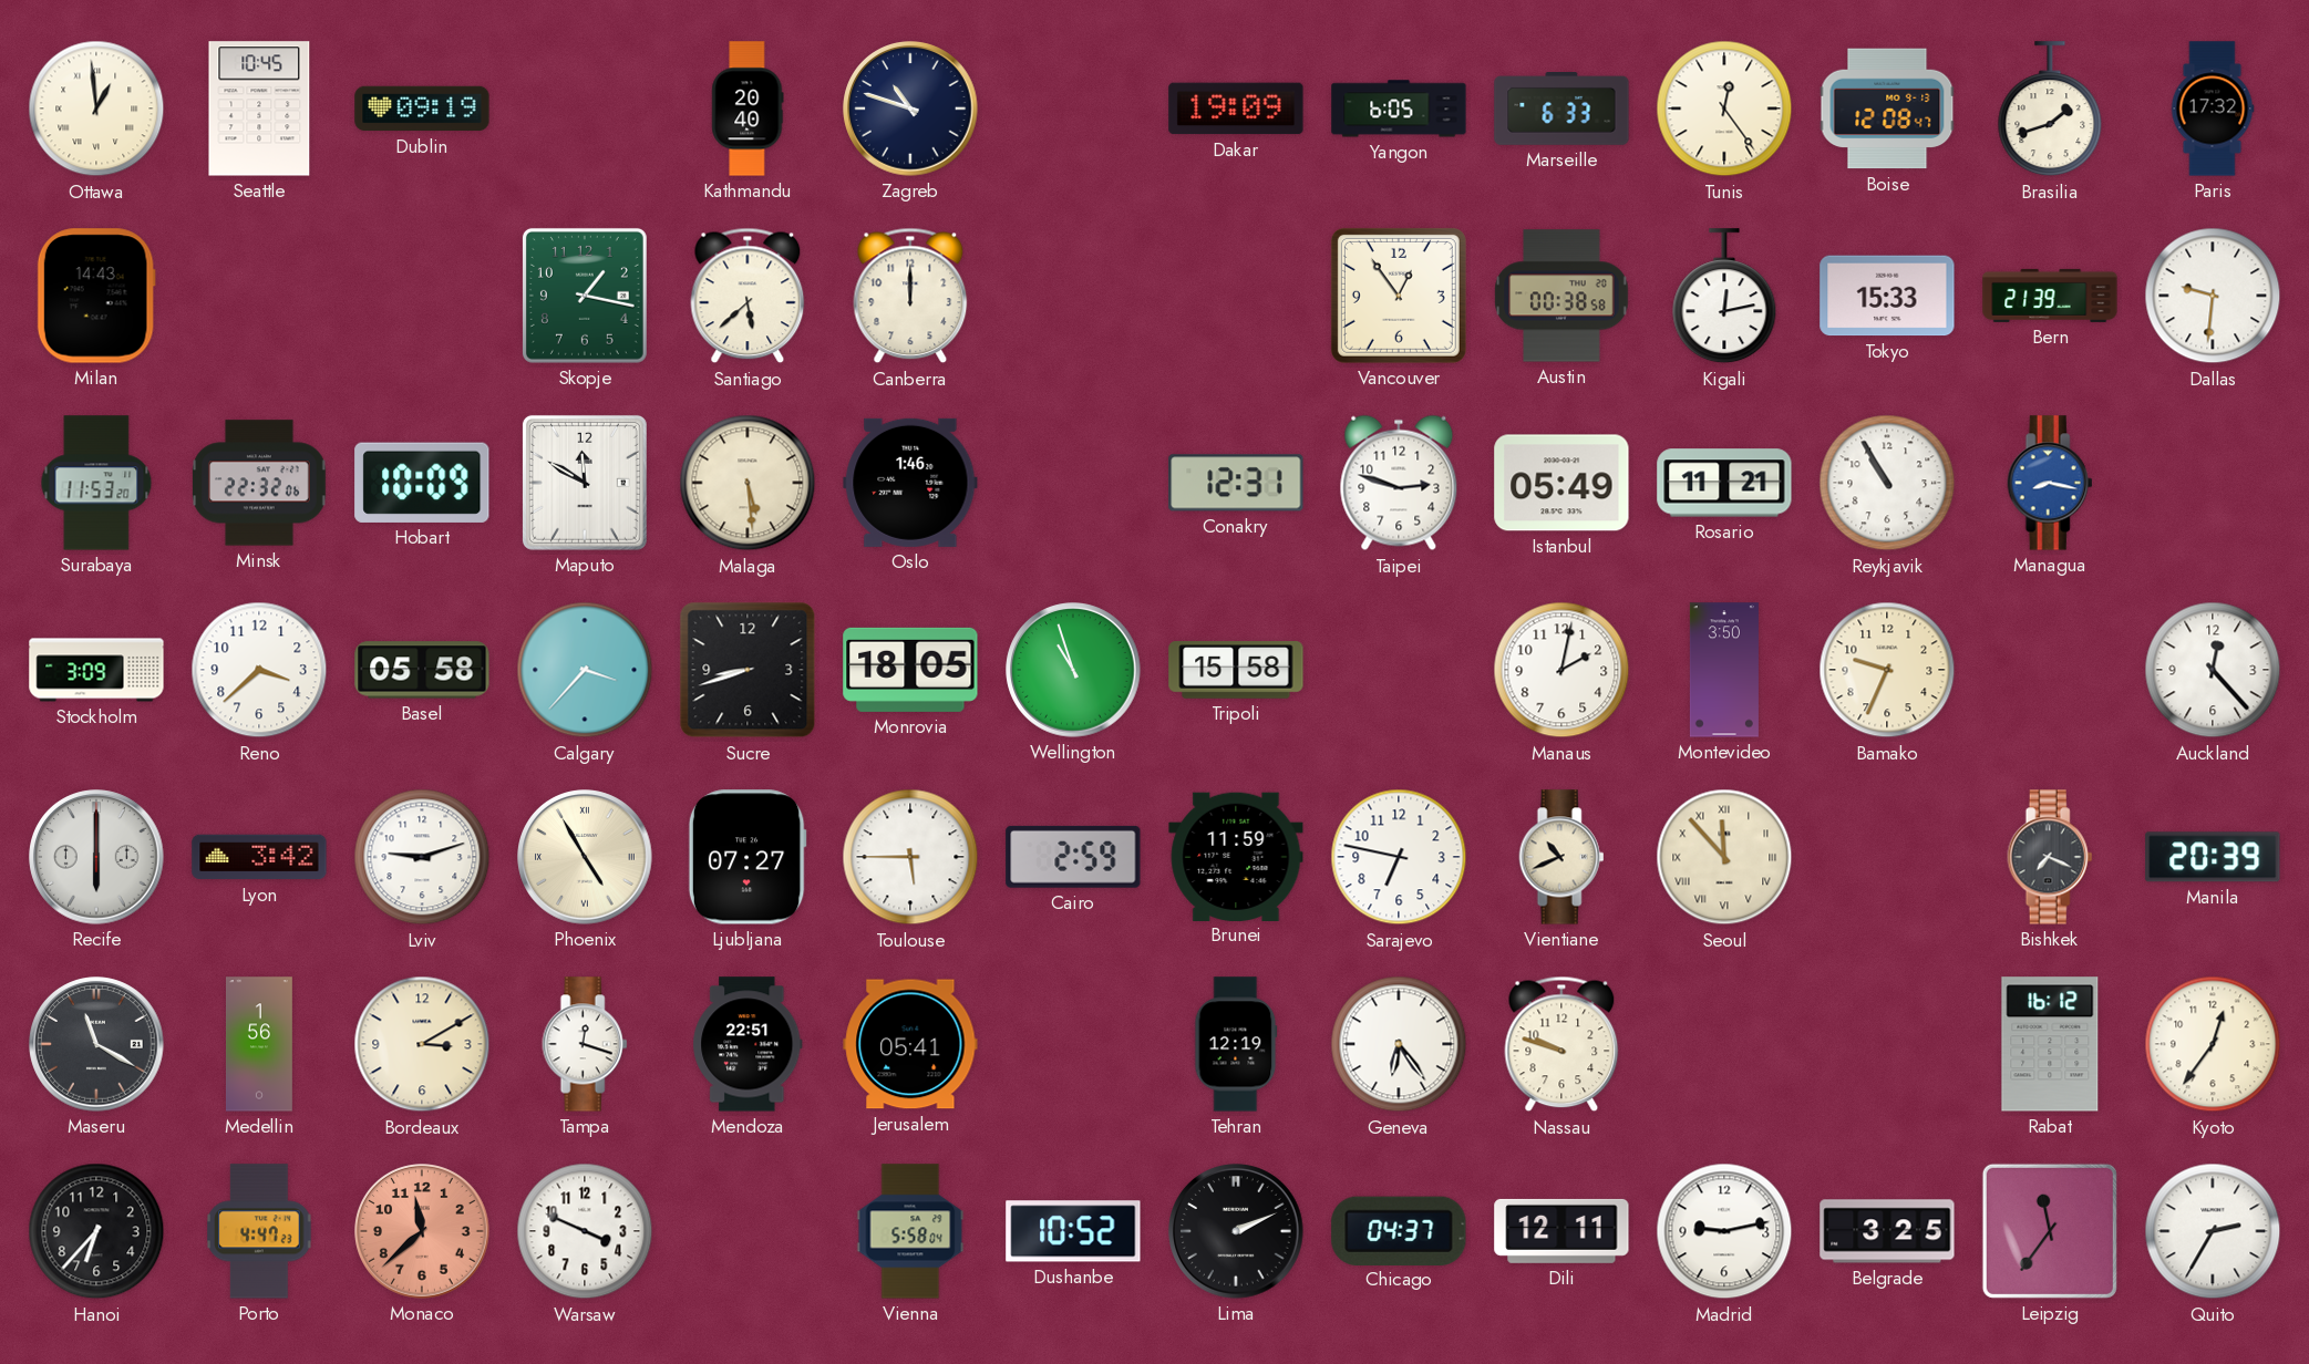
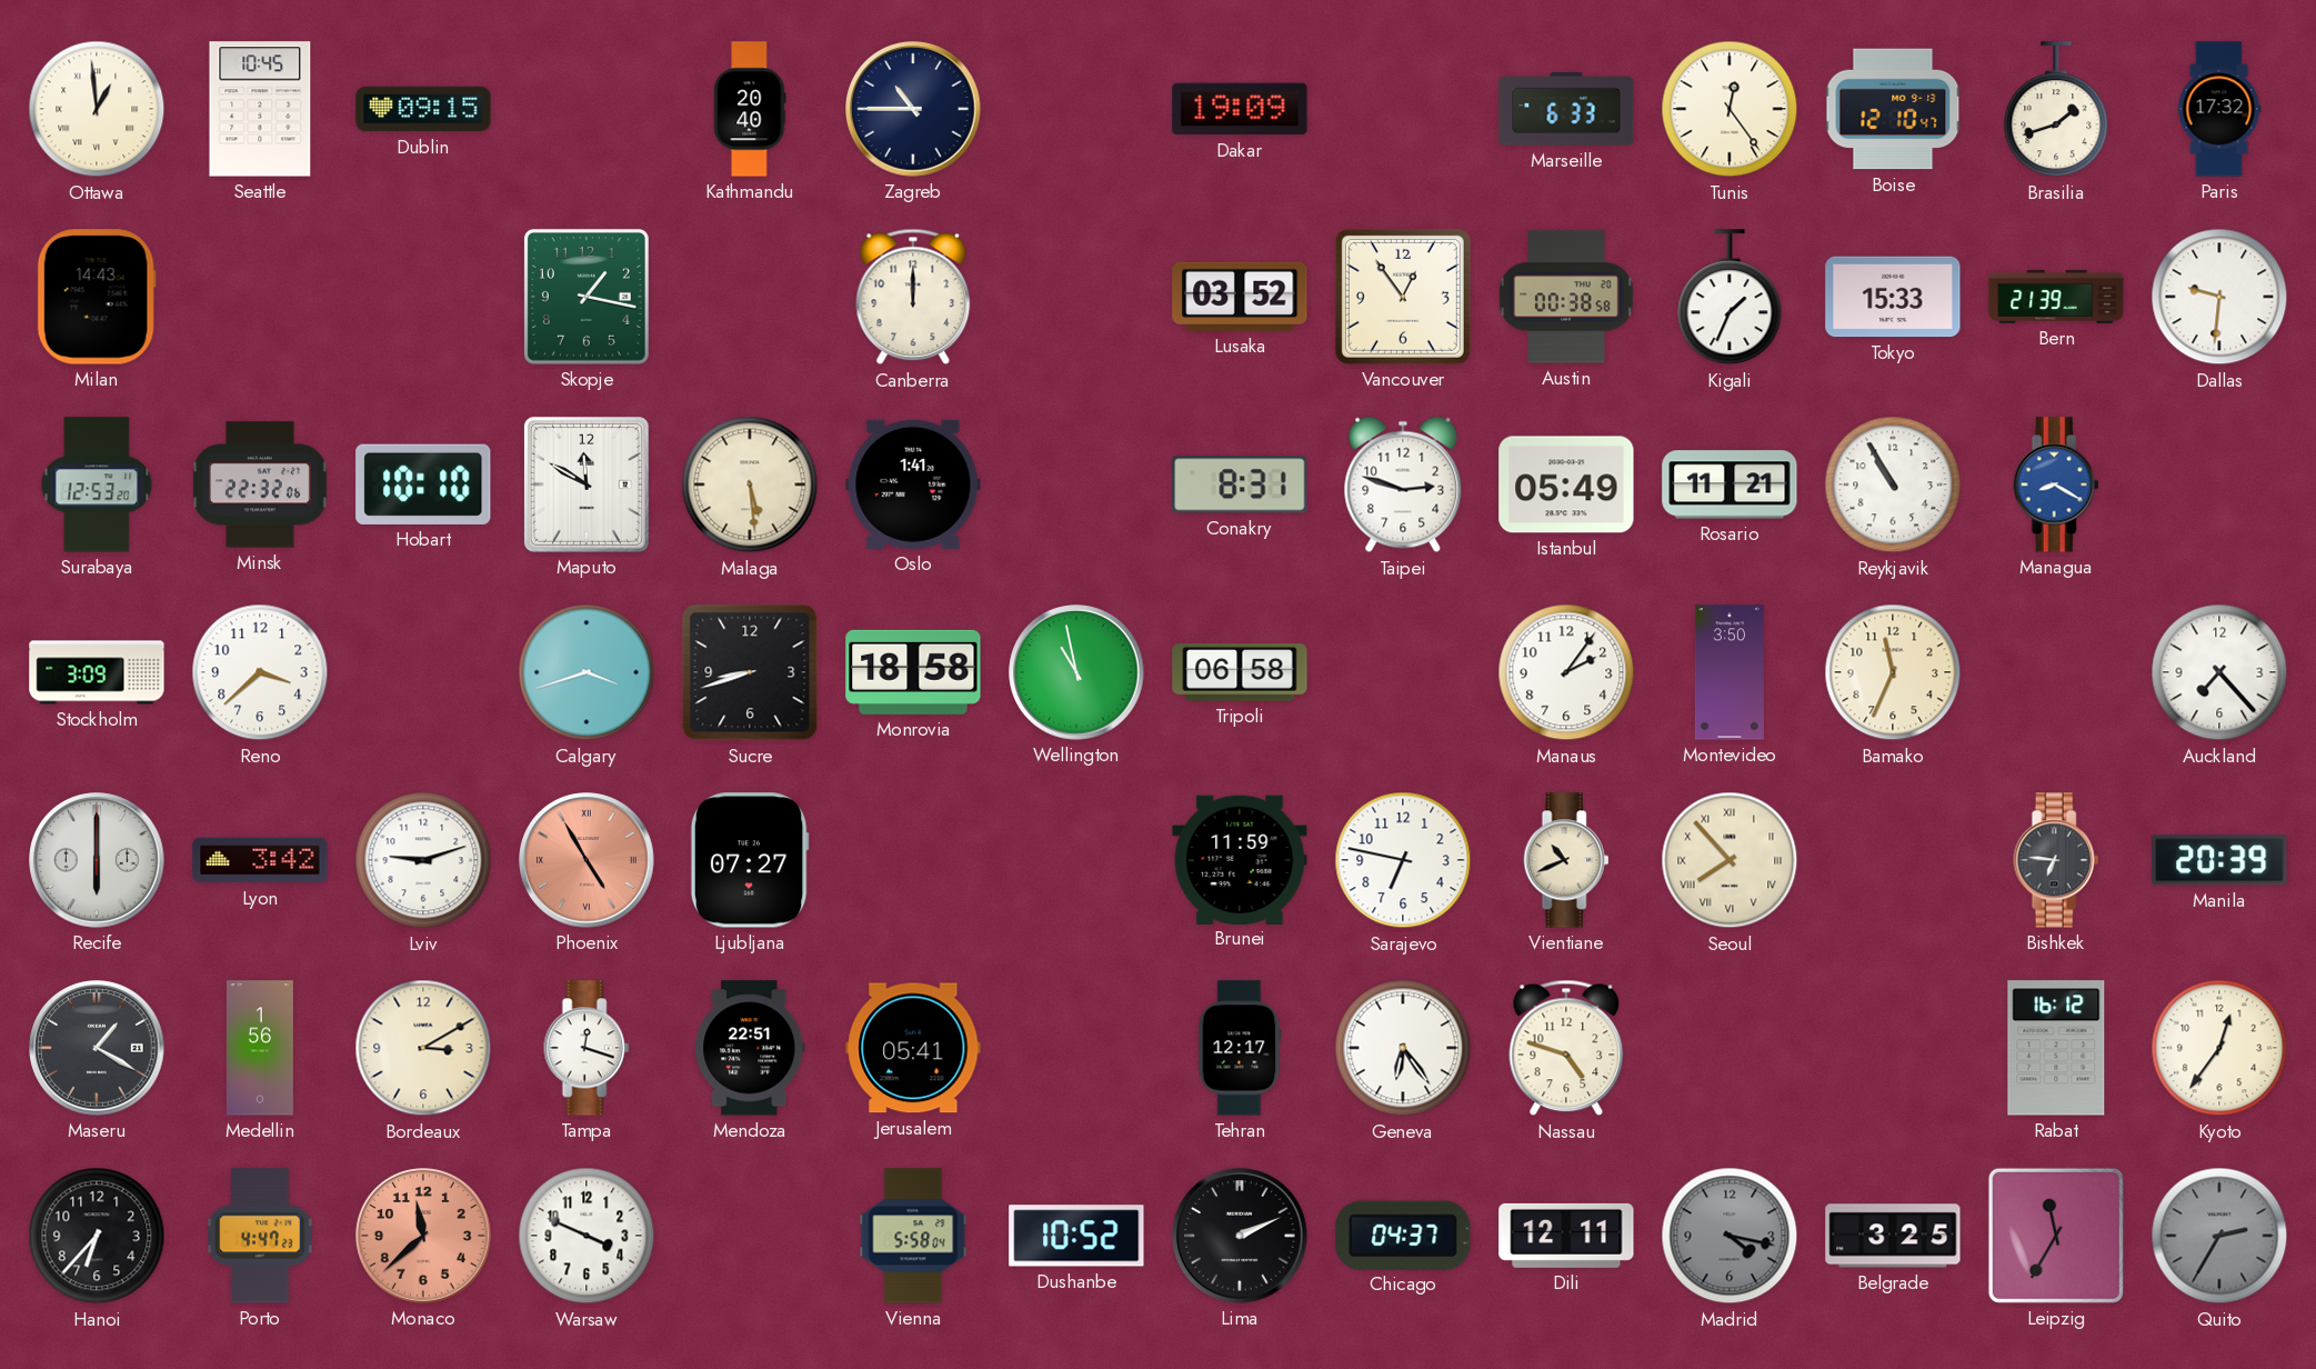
Dublin: 09:19 -> 09:15 (423, 109)
Zagreb: 10:48 -> 10:45 (913, 109)
Yangon: 6:05 -> none (1399, 108)
Boise: 12:08 -> 12:10 (1893, 109)
Santiago: 5:38 -> none (748, 296)
Lusaka: none -> 03:52 (1240, 297)
Kigali: 12:13 -> 1:34 (1730, 298)
Surabaya: 11:53 -> 12:53 (97, 484)
Hobart: 10:09 -> 10:10 (423, 484)
Oslo: 1:46 -> 1:41 (913, 484)
Conakry: 12:31 -> 8:31 (1240, 484)
Managua: 8:17 -> 8:20 (2056, 484)
Basel: 05:58 -> none (422, 670)
Calgary: 3:37 -> 3:42 (586, 672)
Monrovia: 18:05 -> 18:58 (913, 672)
Wellington: 10:57 -> 10:58 (1076, 672)
Tripoli: 15:58 -> 06:58 (1240, 672)
Manaus: 2:02 -> 2:06 (1566, 672)
Bamako: 9:34 -> 11:34 (1893, 672)
Auckland: 12:23 -> 7:23 (2219, 672)
Phoenix dial: cream -> salmon (586, 860)
Toulouse: 5:45 -> none (910, 857)
Cairo: 2:59 -> none (1073, 857)
Seoul: 11:53 -> 7:53 (1730, 860)
Bishkek: 7:19 -> 6:46 (2056, 860)
Maseru: 11:20 -> 1:20 (97, 1048)
Tehran: 12:19 -> 12:17 (1240, 1048)
Nassau: 9:48 -> 4:48 (1566, 1048)
Madrid: 9:13 -> 4:17 (1730, 1236)
Madrid dial: white -> grey (1730, 1236)
Leipzig: 11:36 -> 11:35 (2056, 1236)
Quito dial: white -> grey (2219, 1236)
